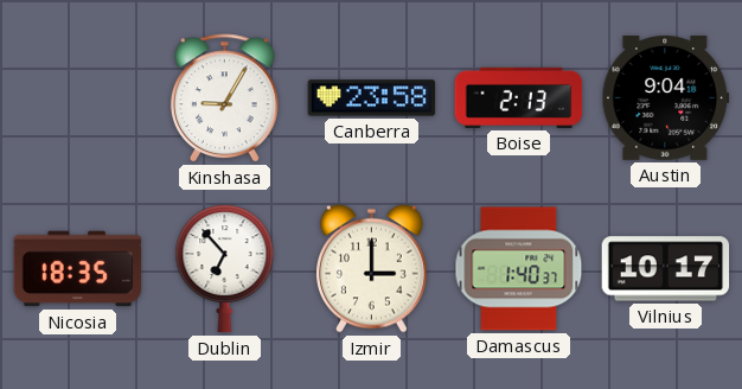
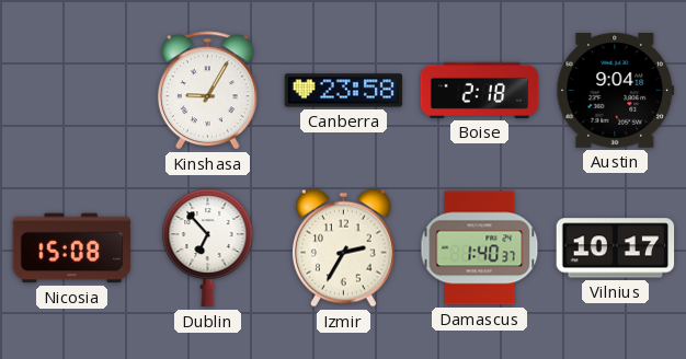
Boise: 2:13 -> 2:18 (480, 90)
Nicosia: 18:35 -> 15:08 (72, 248)
Izmir: 3:00 -> 2:35 (344, 247)
